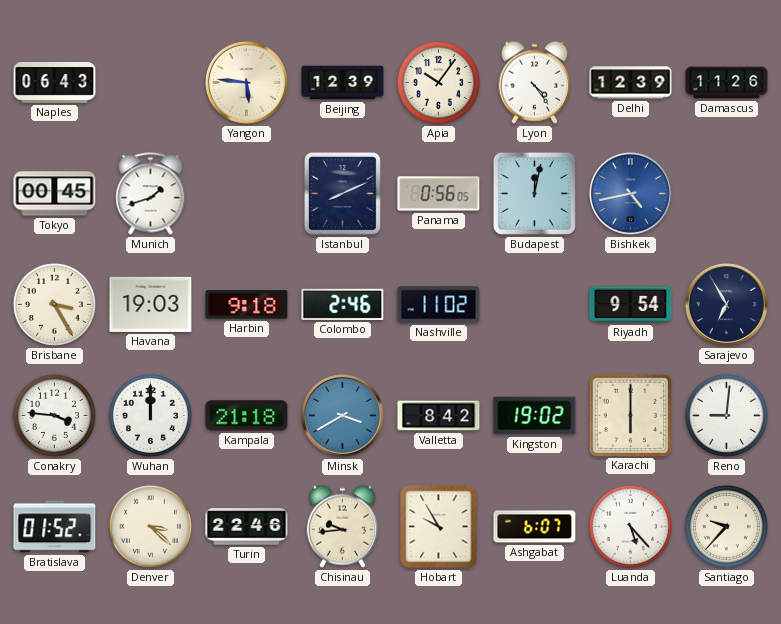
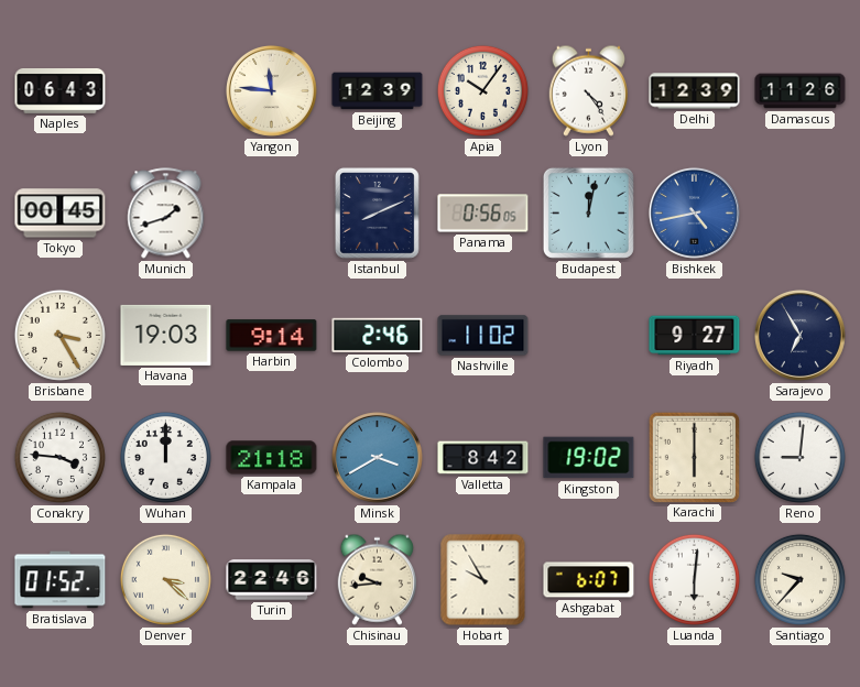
Yangon: 5:46 -> 11:46 (271, 90)
Harbin: 9:18 -> 9:14 (272, 336)
Riyadh: 9:54 -> 9:27 (695, 336)
Luanda: 5:23 -> 6:01 (694, 579)
